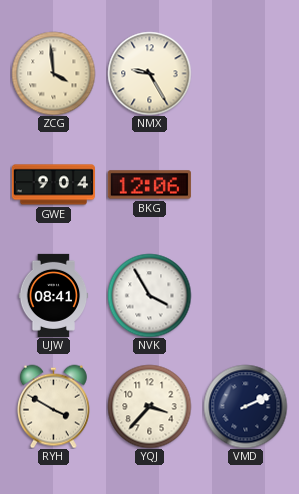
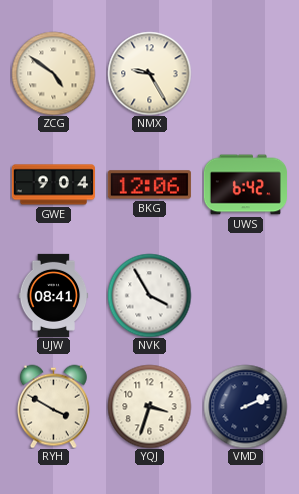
ZCG: 3:59 -> 4:51 (53, 73)
UWS: none -> 6:42 (245, 185)
YQJ: 3:37 -> 3:33 (149, 406)
